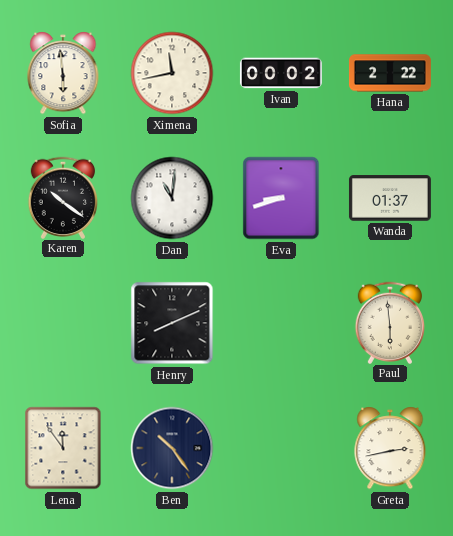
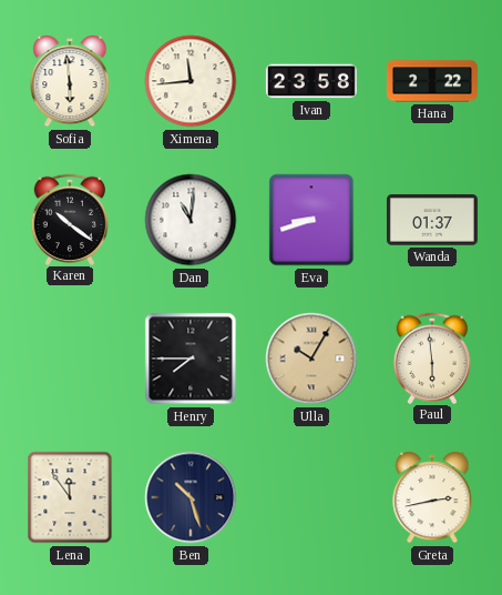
Ximena: 11:43 -> 11:44 (191, 81)
Ivan: 00:02 -> 23:58 (311, 81)
Henry: 8:11 -> 7:45 (191, 359)
Ulla: none -> 10:05 (311, 359)
Ben: 10:24 -> 10:27 (191, 497)
